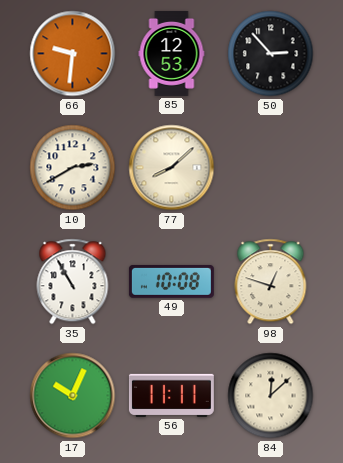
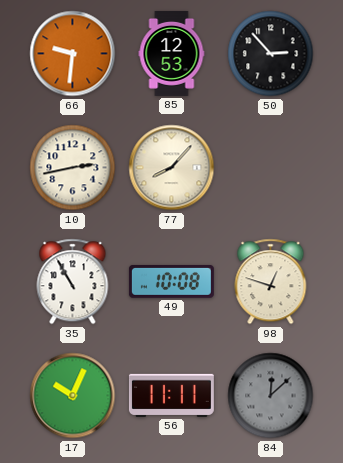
10: 2:40 -> 2:43 (73, 168)
77: 8:08 -> 8:07 (172, 168)
84 dial: cream -> grey (271, 396)
